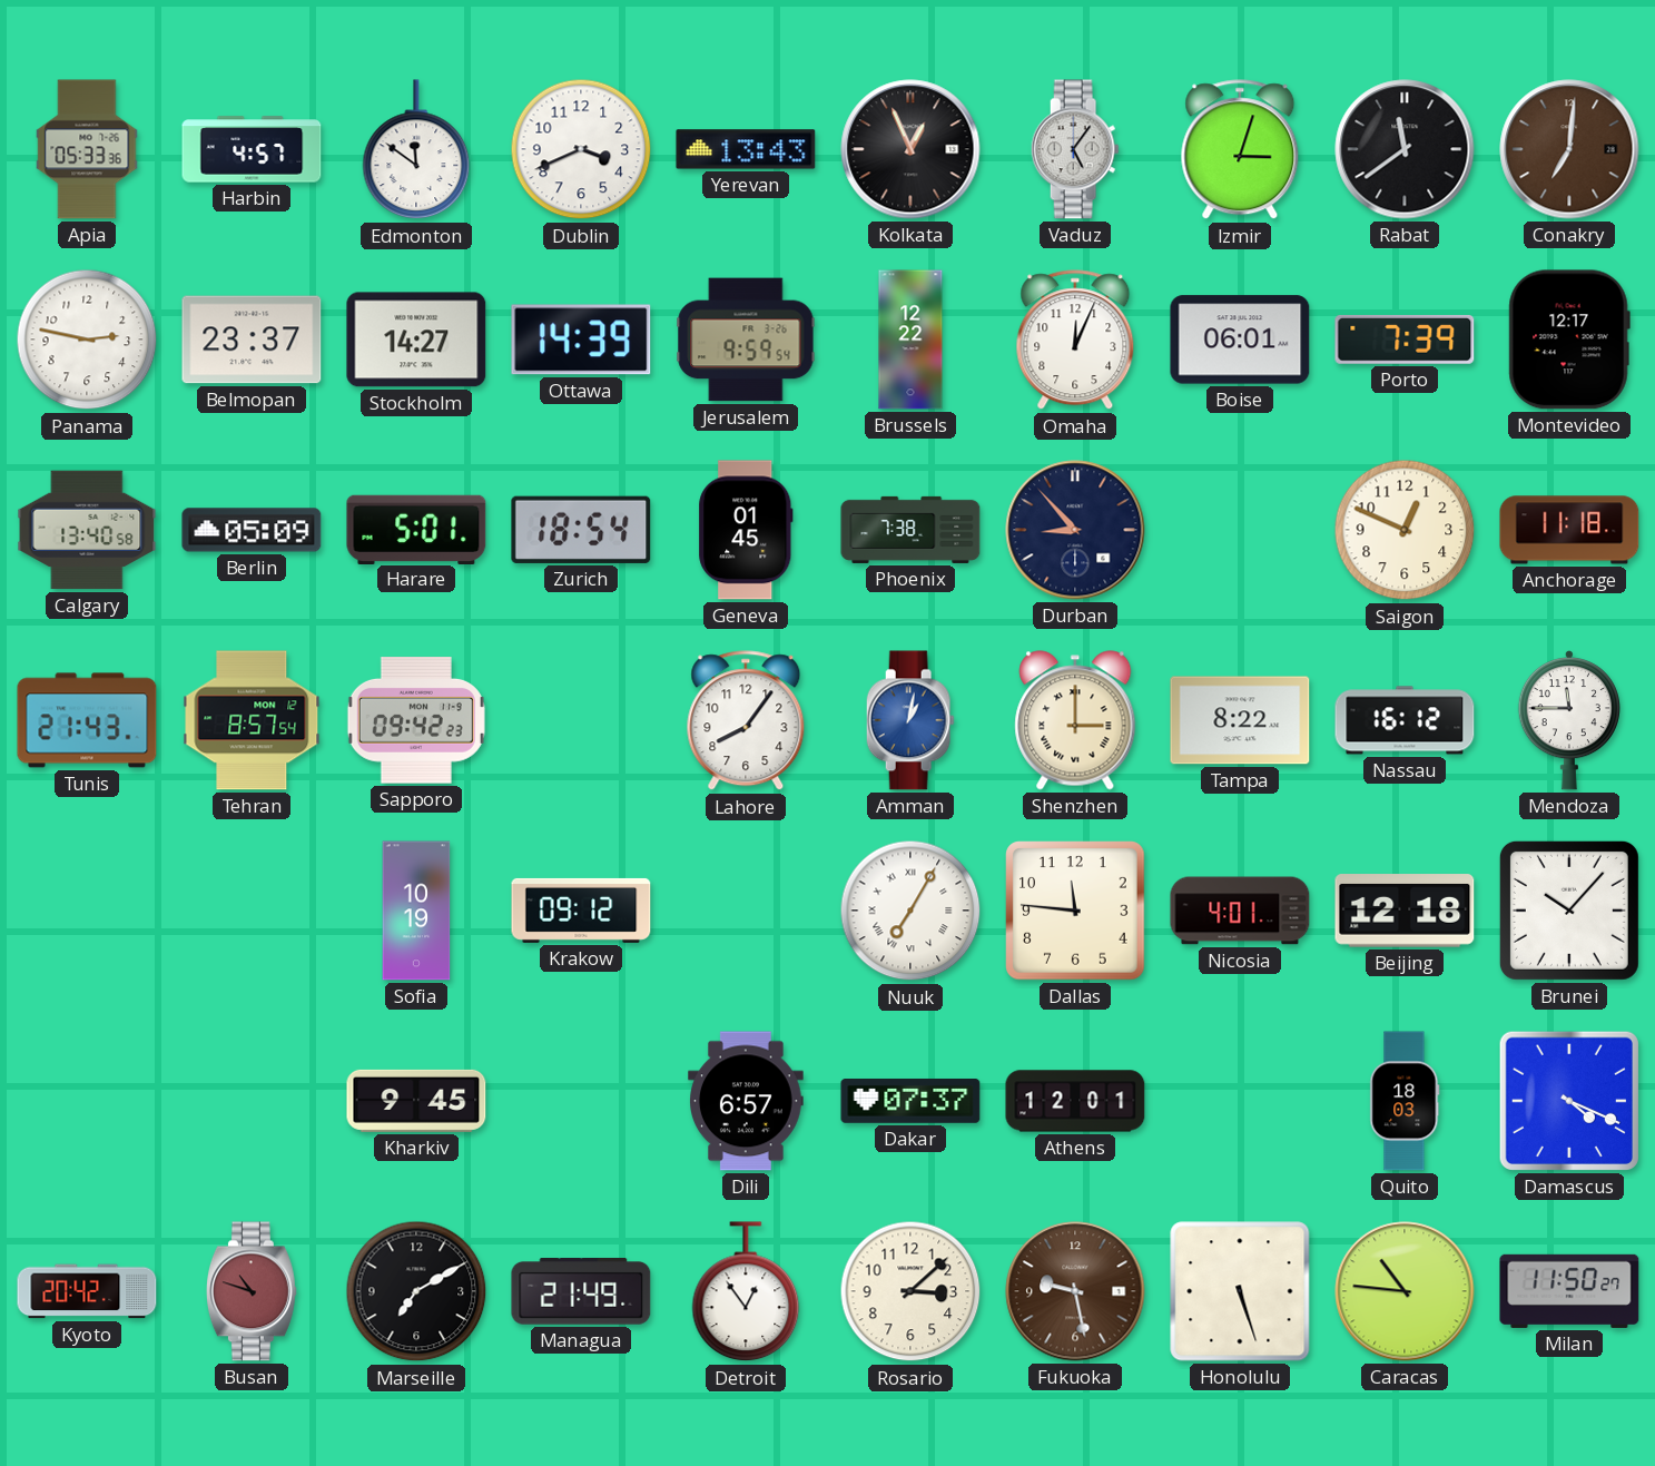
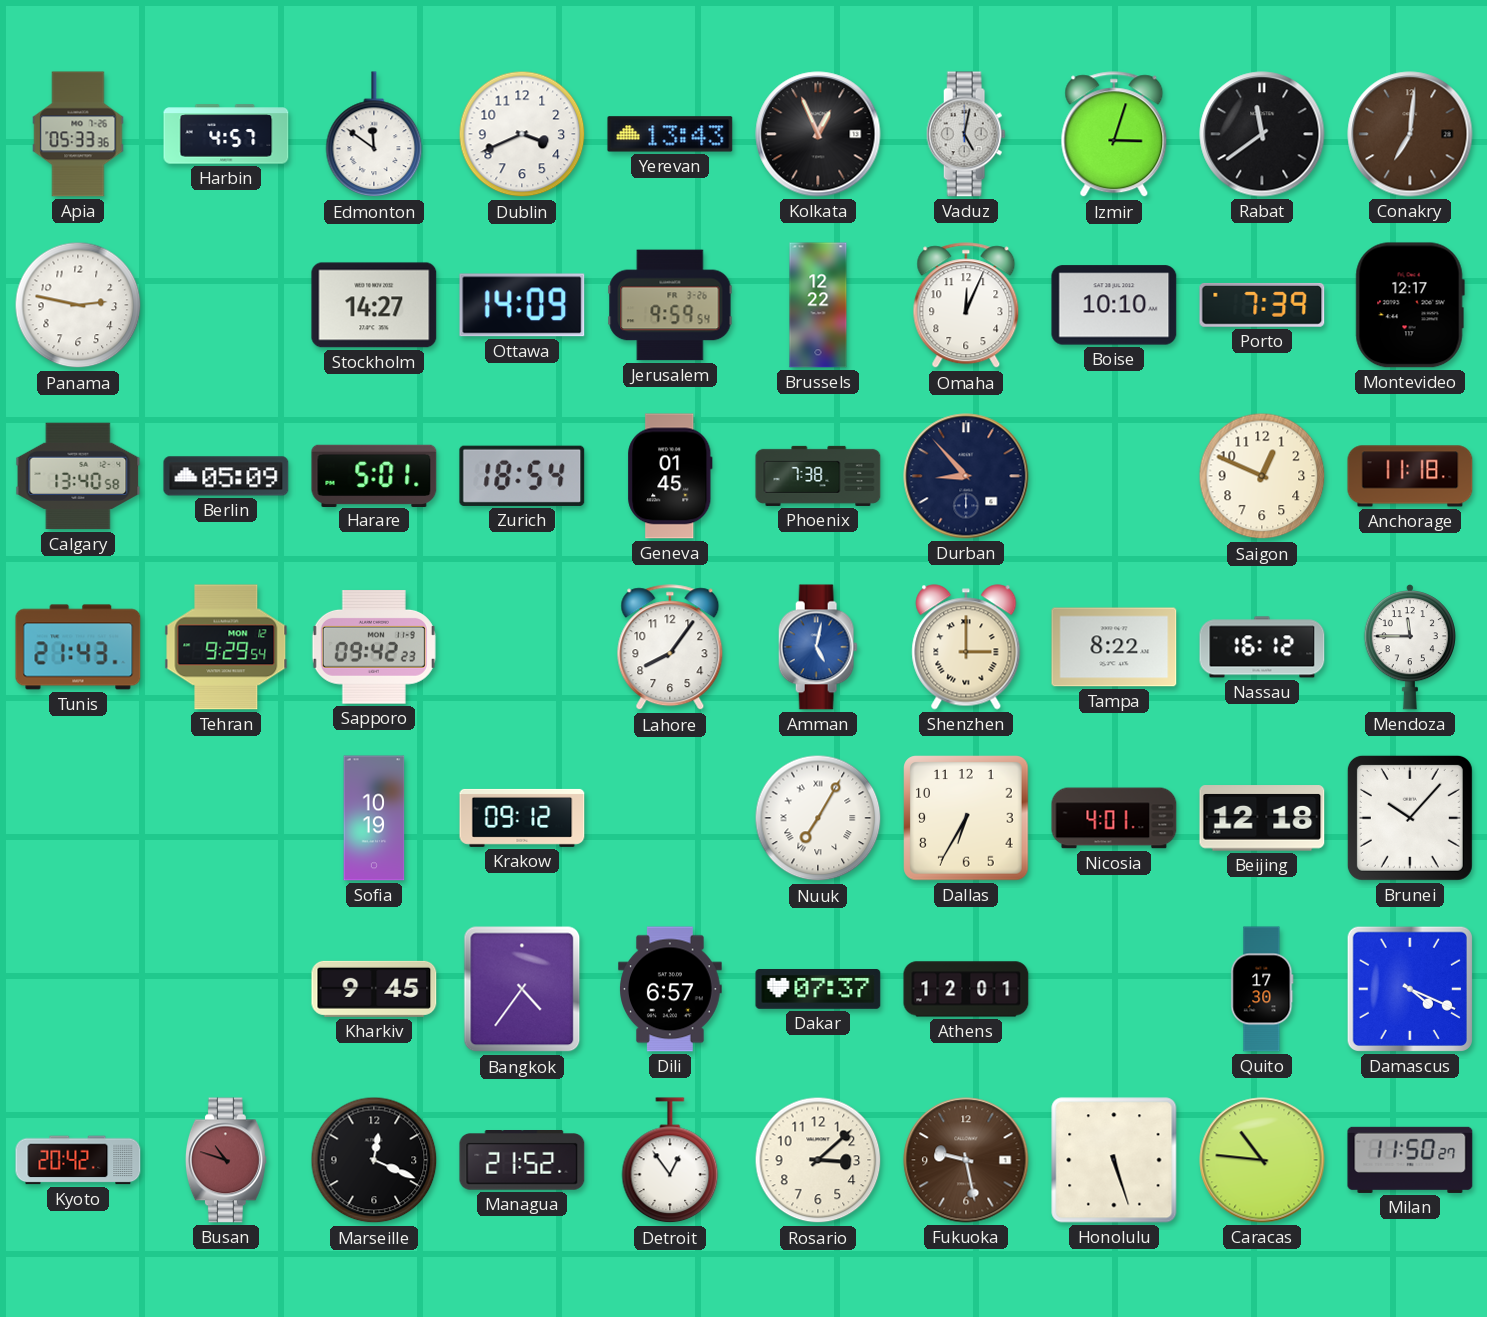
Vaduz: 5:06 -> 5:02 (966, 134)
Belmopan: 23:37 -> none (252, 340)
Ottawa: 14:39 -> 14:09 (522, 305)
Boise: 06:01 -> 10:10 (1114, 305)
Tehran: 8:57 -> 9:29 (226, 647)
Amman: 1:02 -> 5:02 (818, 647)
Dallas: 11:46 -> 6:35 (966, 818)
Bangkok: none -> 4:36 (522, 989)
Quito: 18:03 -> 17:30 (1262, 989)
Marseille: 7:10 -> 12:19 (374, 1160)
Managua: 21:49 -> 21:52 (522, 1161)
